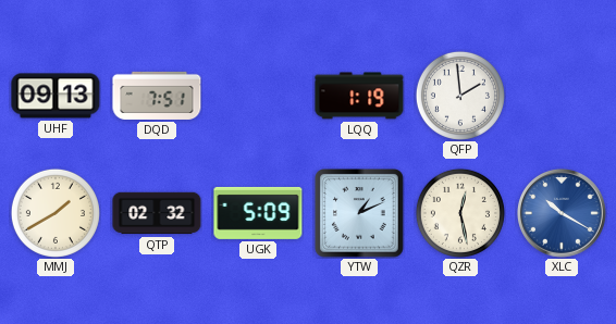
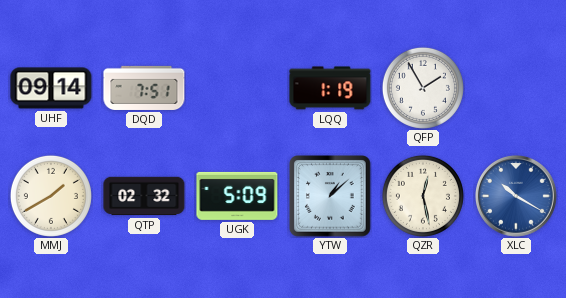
UHF: 09:13 -> 09:14 (51, 88)
QFP: 1:59 -> 1:55 (423, 88)
YTW: 1:11 -> 1:08 (331, 197)
